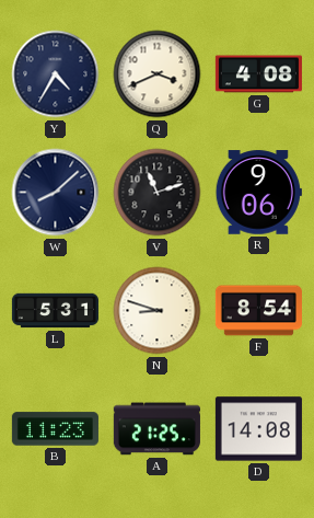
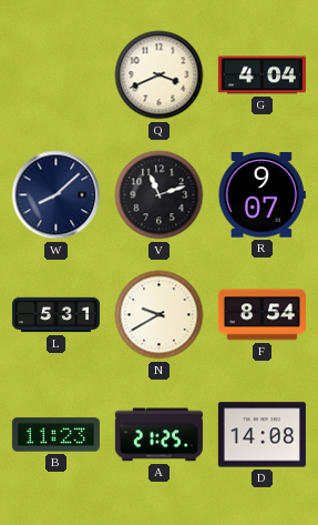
Y: 4:35 -> none (56, 74)
G: 4:08 -> 4:04 (261, 75)
R: 9:06 -> 9:07 (261, 195)
N: 8:48 -> 9:40 (160, 315)
